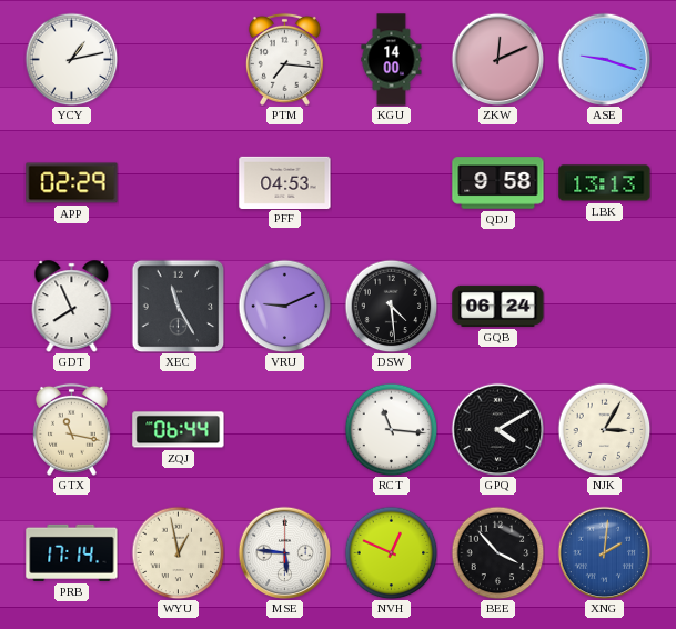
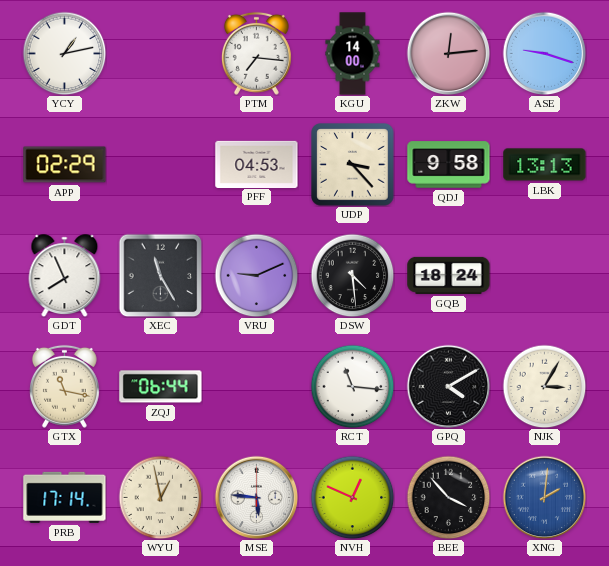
ZKW: 12:11 -> 12:14 (448, 53)
UDP: none -> 3:23 (353, 165)
GQB: 06:24 -> 18:24 (449, 275)
